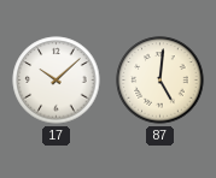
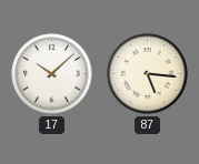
87: 5:01 -> 5:16 (148, 74)
